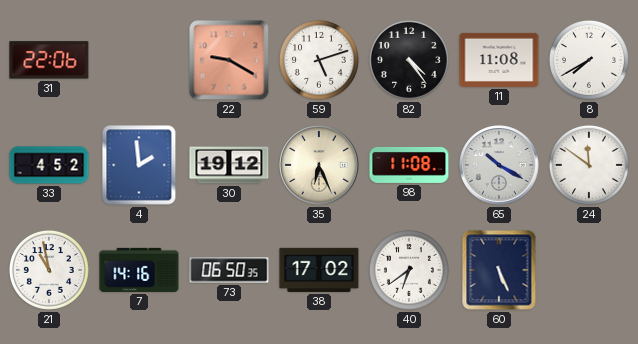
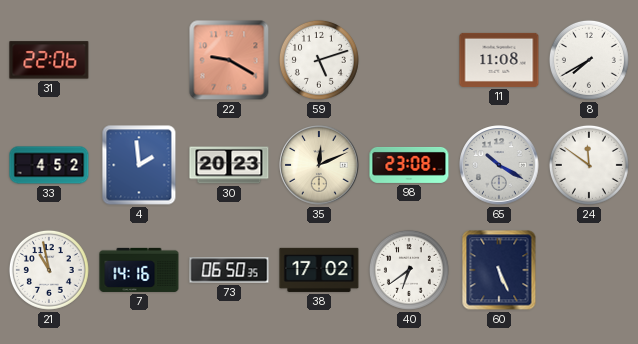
82: 4:24 -> none (409, 60)
30: 19:12 -> 20:23 (229, 165)
35: 6:26 -> 12:11 (319, 165)
98: 11:08 -> 23:08 (409, 165)
